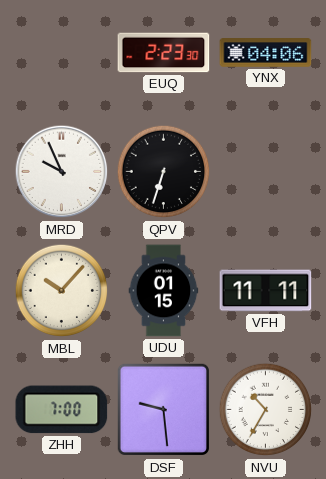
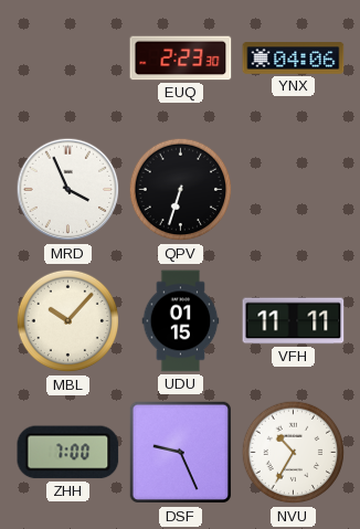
MRD: 9:56 -> 3:56 (68, 190)
DSF: 9:29 -> 9:26 (181, 453)
